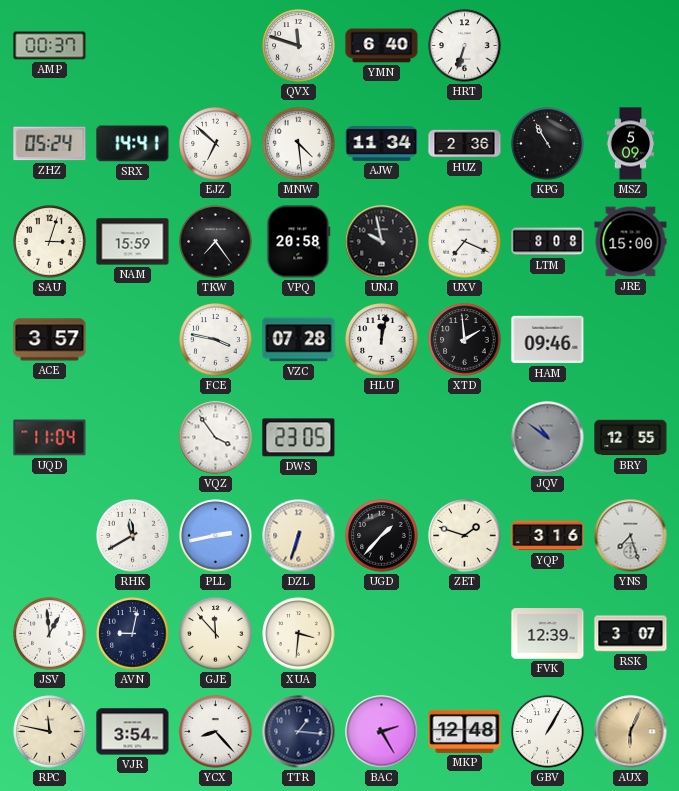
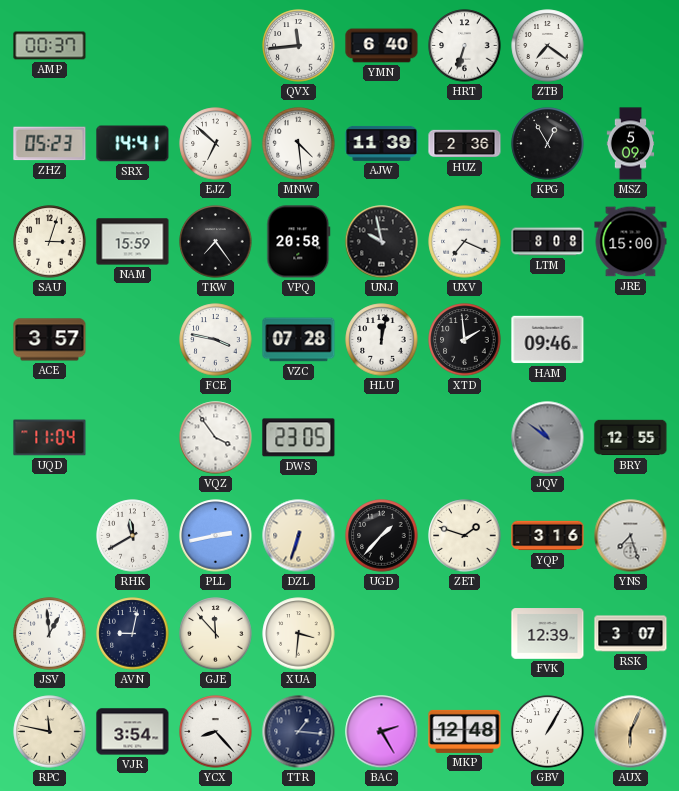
QVX: 11:48 -> 11:44 (299, 46)
ZTB: none -> 7:21 (548, 46)
ZHZ: 05:24 -> 05:23 (50, 144)
AJW: 11:34 -> 11:39 (382, 143)
KPG: 10:55 -> 12:55 (548, 144)
